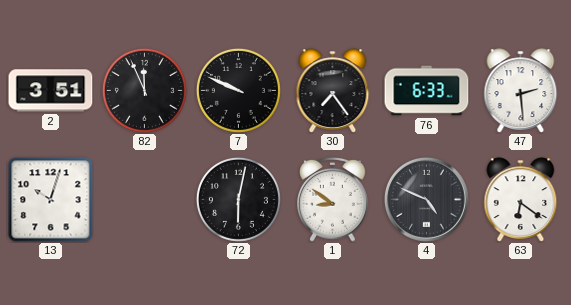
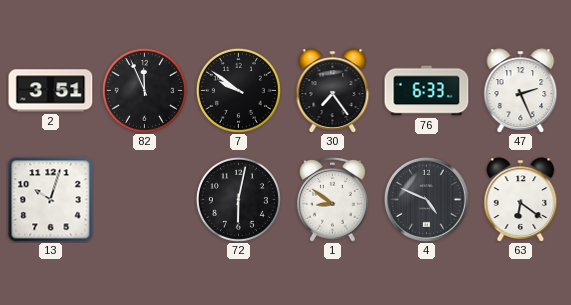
7: 9:49 -> 9:51 (238, 90)
47: 2:29 -> 2:26 (521, 91)
